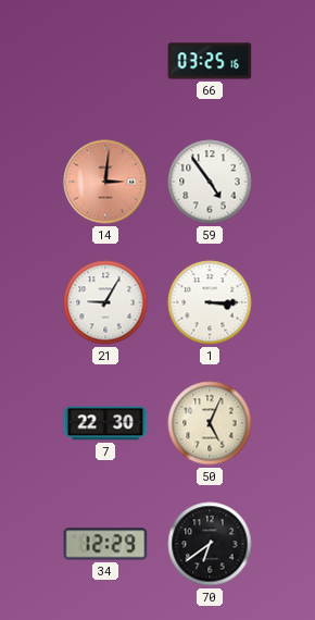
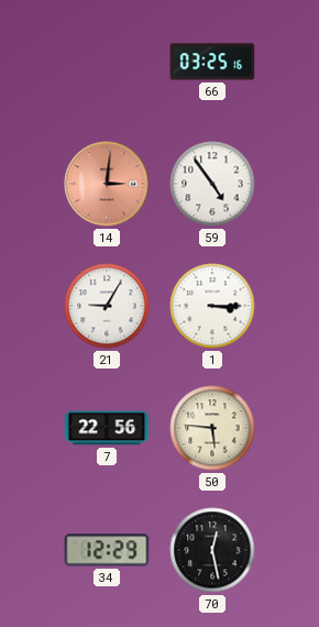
7: 22:30 -> 22:56 (107, 428)
50: 5:04 -> 5:46 (212, 428)
70: 6:39 -> 12:28 (212, 550)
